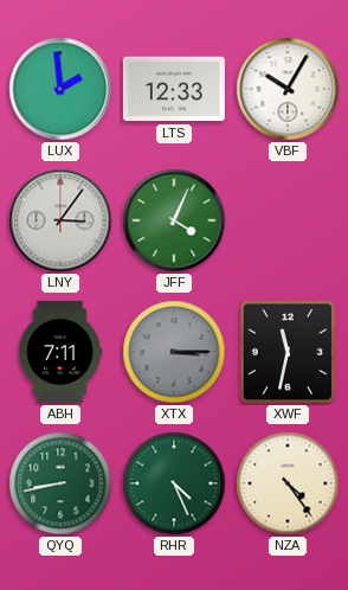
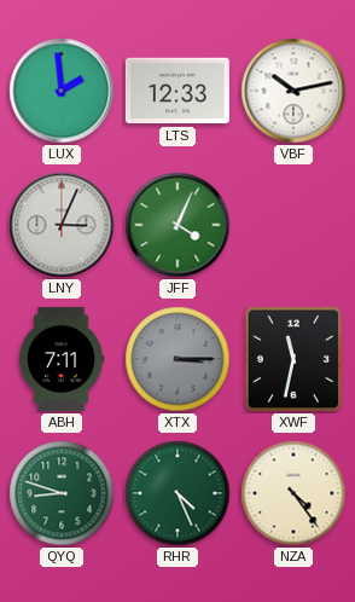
VBF: 10:05 -> 10:13 (293, 91)
LNY: 3:06 -> 3:04 (62, 225)
QYQ: 8:43 -> 8:48 (62, 493)
